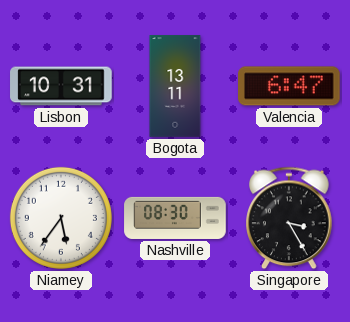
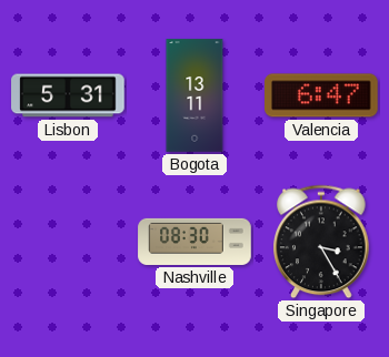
Lisbon: 10:31 -> 5:31 (68, 95)
Niamey: 5:36 -> none (61, 218)
